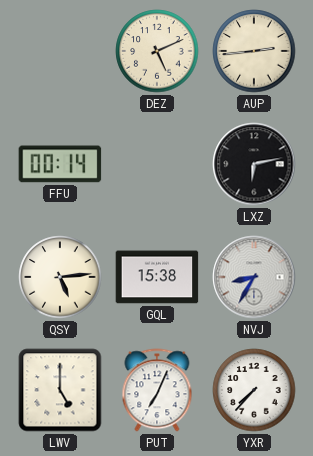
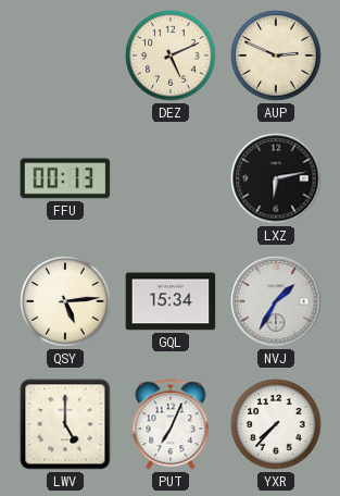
AUP: 2:44 -> 2:49 (276, 55)
FFU: 00:14 -> 00:13 (65, 178)
GQL: 15:38 -> 15:34 (171, 301)
NVJ: 8:35 -> 1:35 (276, 301)
